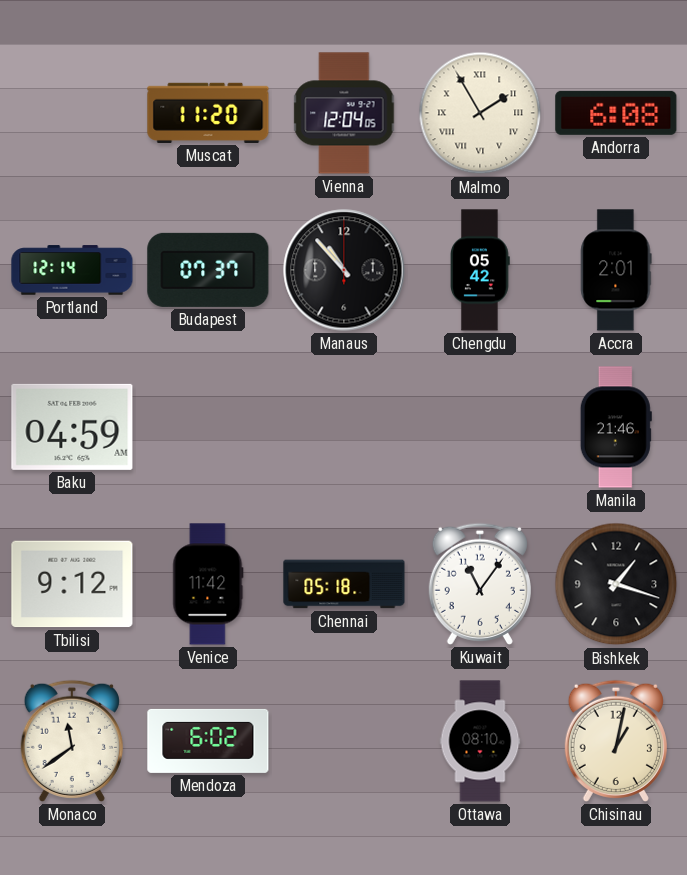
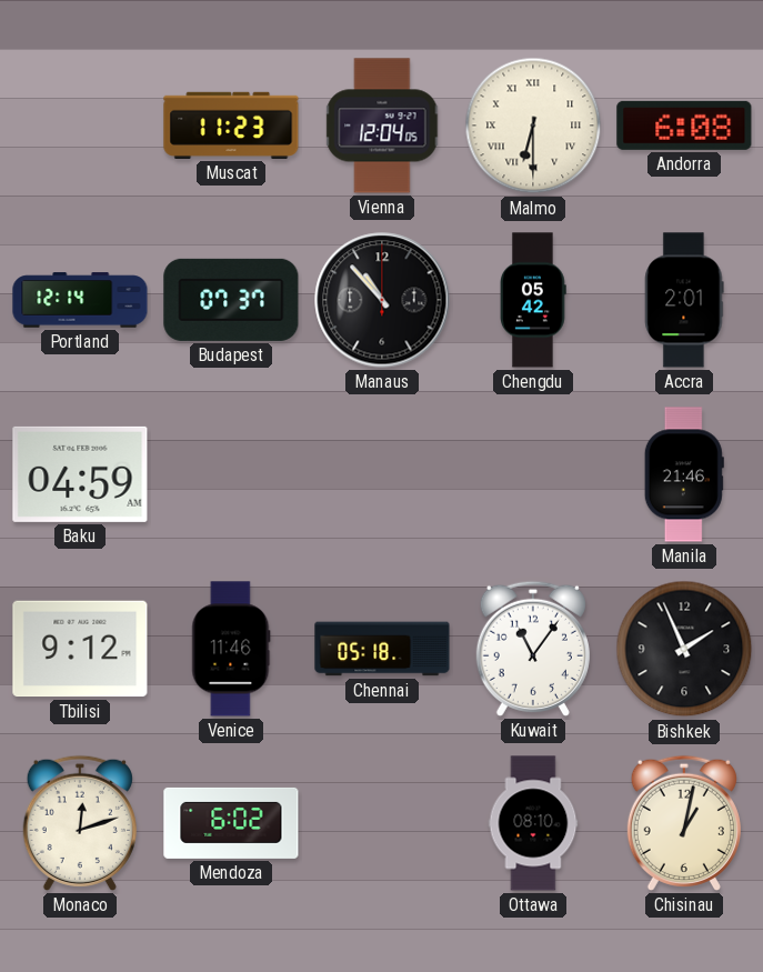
Muscat: 11:20 -> 11:23 (231, 126)
Malmo: 1:55 -> 6:30 (533, 126)
Venice: 11:42 -> 11:46 (231, 649)
Bishkek: 1:18 -> 1:56 (684, 649)
Monaco: 11:39 -> 12:12 (80, 823)
